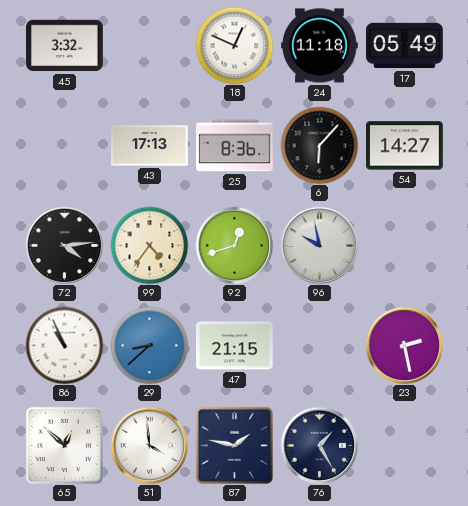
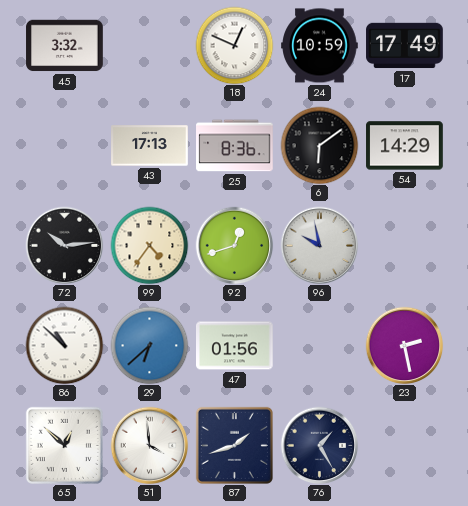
24: 11:18 -> 10:59 (320, 46)
17: 05:49 -> 17:49 (405, 46)
6: 6:07 -> 6:09 (319, 145)
54: 14:27 -> 14:29 (405, 146)
72: 4:14 -> 10:14 (64, 245)
86: 10:56 -> 10:52 (64, 345)
29: 8:38 -> 6:38 (149, 345)
47: 21:15 -> 01:56 (235, 346)
87: 1:47 -> 1:42 (234, 445)
